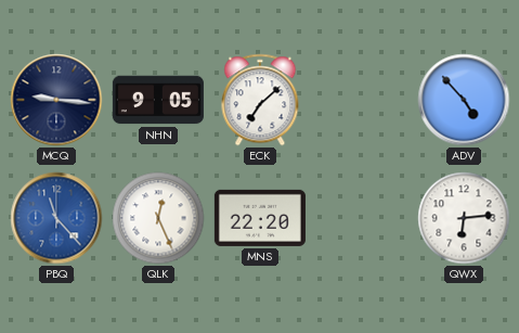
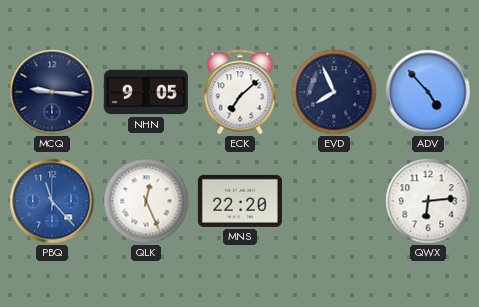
EVD: none -> 7:56 (334, 92)
